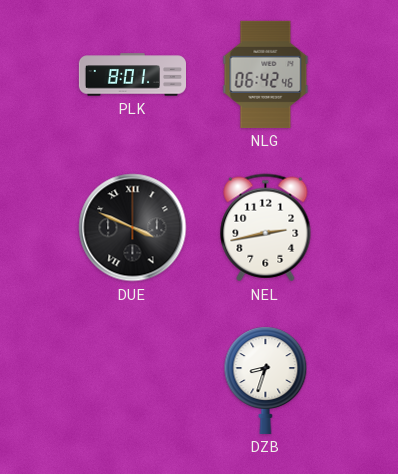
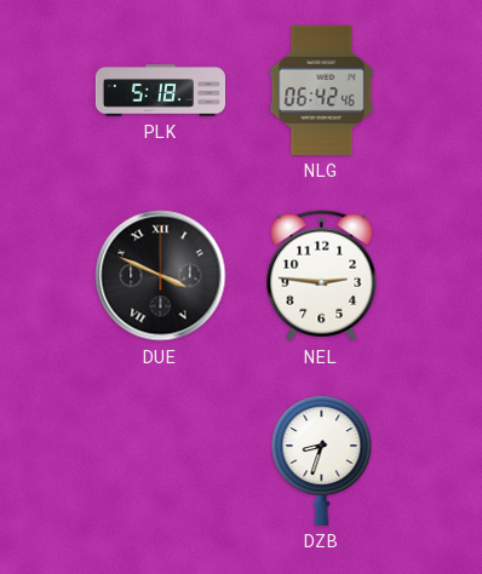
PLK: 8:01 -> 5:18 (160, 91)
NEL: 2:43 -> 2:46 (322, 276)
